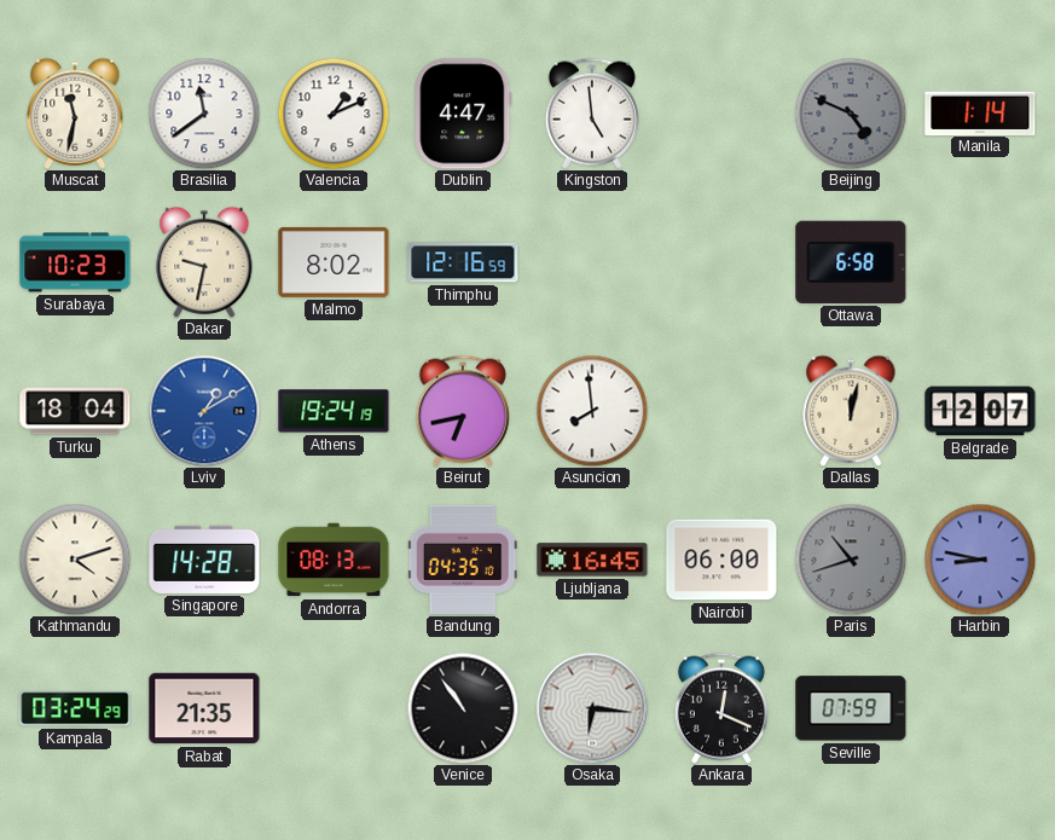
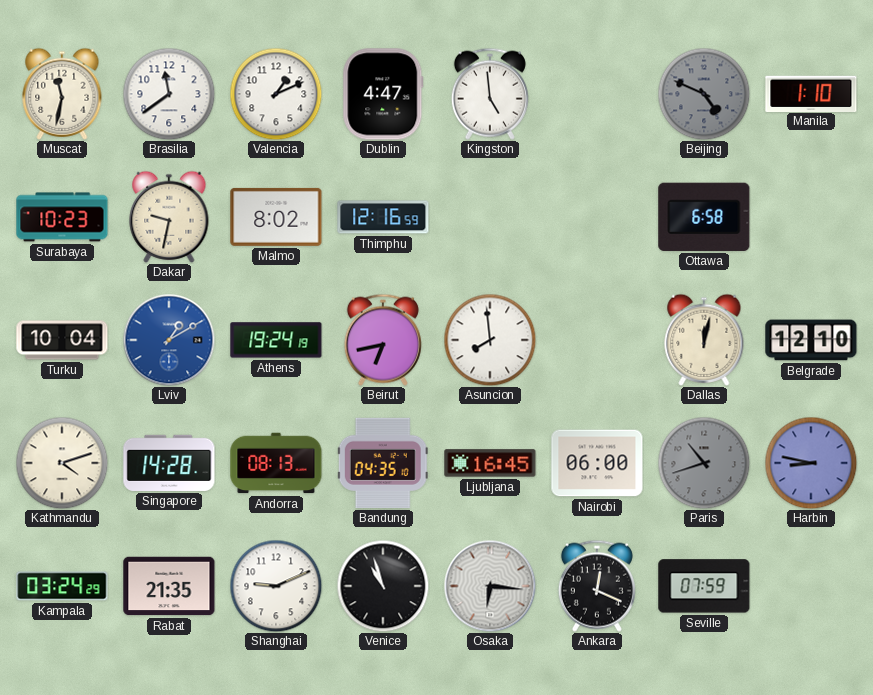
Manila: 1:14 -> 1:10 (811, 93)
Turku: 18:04 -> 10:04 (62, 340)
Belgrade: 12:07 -> 12:10 (811, 340)
Shanghai: none -> 9:11 (276, 586)
Venice: 10:54 -> 10:57 (383, 586)
